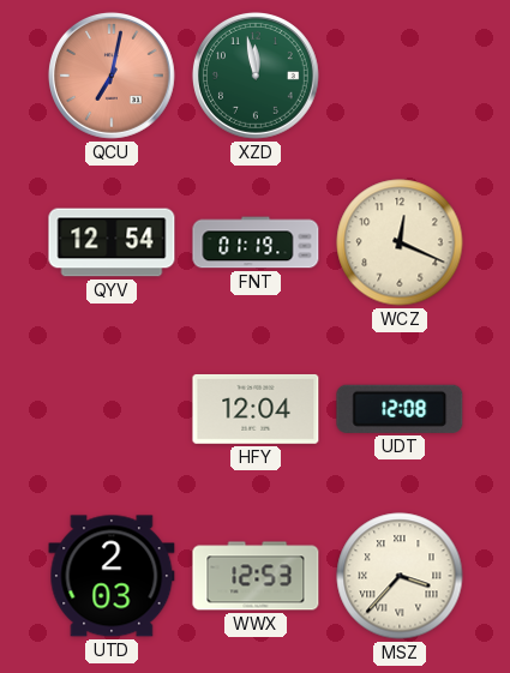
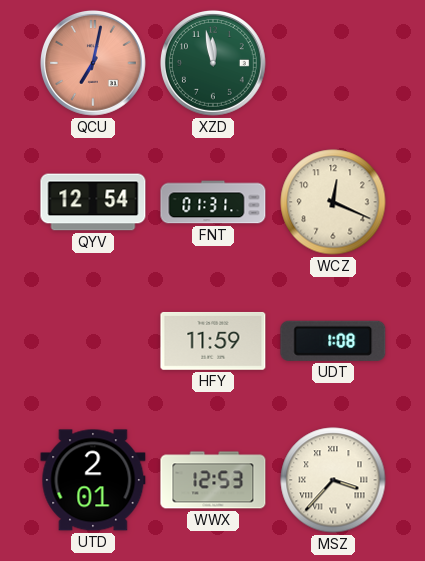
FNT: 01:19 -> 01:31 (213, 202)
HFY: 12:04 -> 11:59 (213, 341)
UDT: 12:08 -> 1:08 (333, 341)
UTD: 2:03 -> 2:01 (93, 480)
